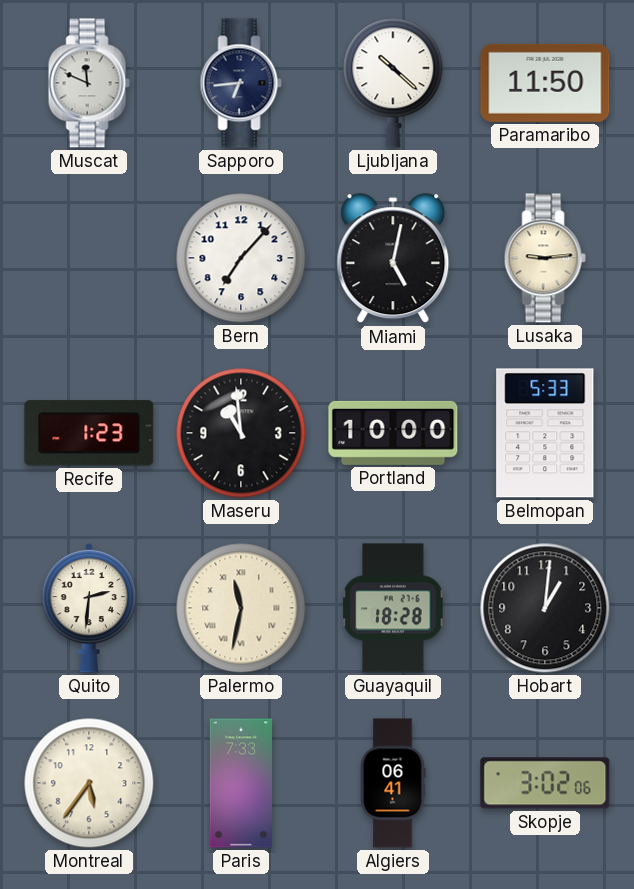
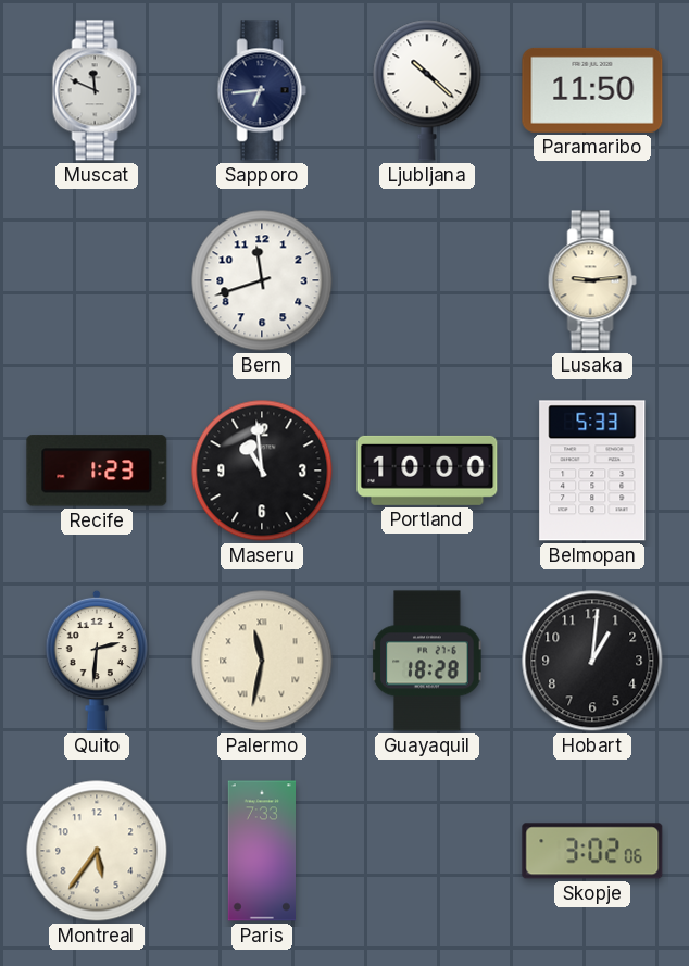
Bern: 7:07 -> 11:42 (262, 280)
Miami: 5:02 -> none (393, 259)
Algiers: 06:41 -> none (393, 783)
